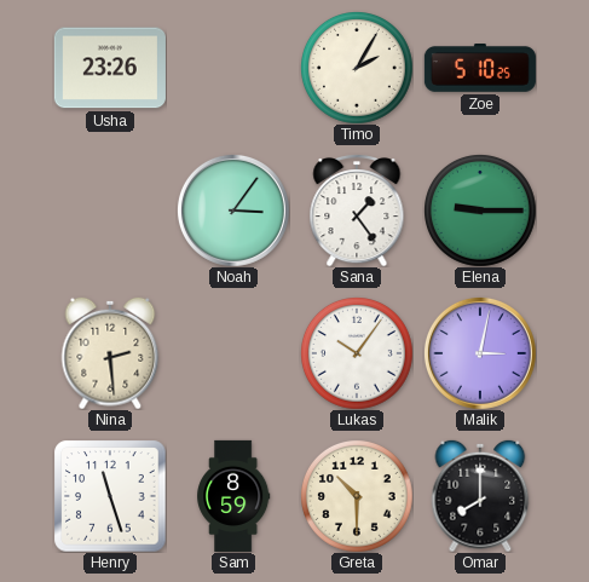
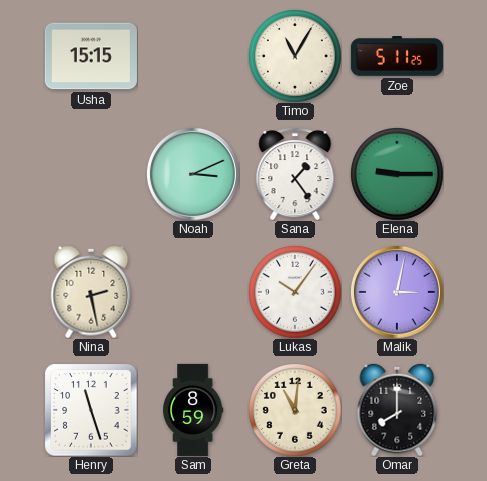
Usha: 23:26 -> 15:15 (91, 56)
Timo: 2:05 -> 11:05 (295, 56)
Zoe: 5:10 -> 5:11 (397, 57)
Noah: 3:06 -> 3:11 (193, 174)
Nina: 2:29 -> 2:28 (91, 292)
Greta: 10:30 -> 11:01 (295, 410)
